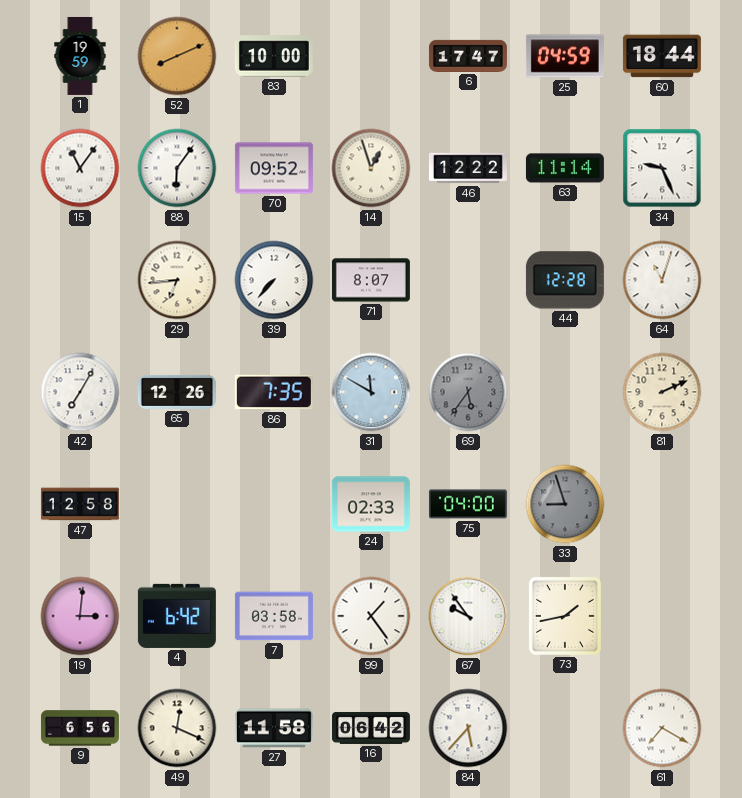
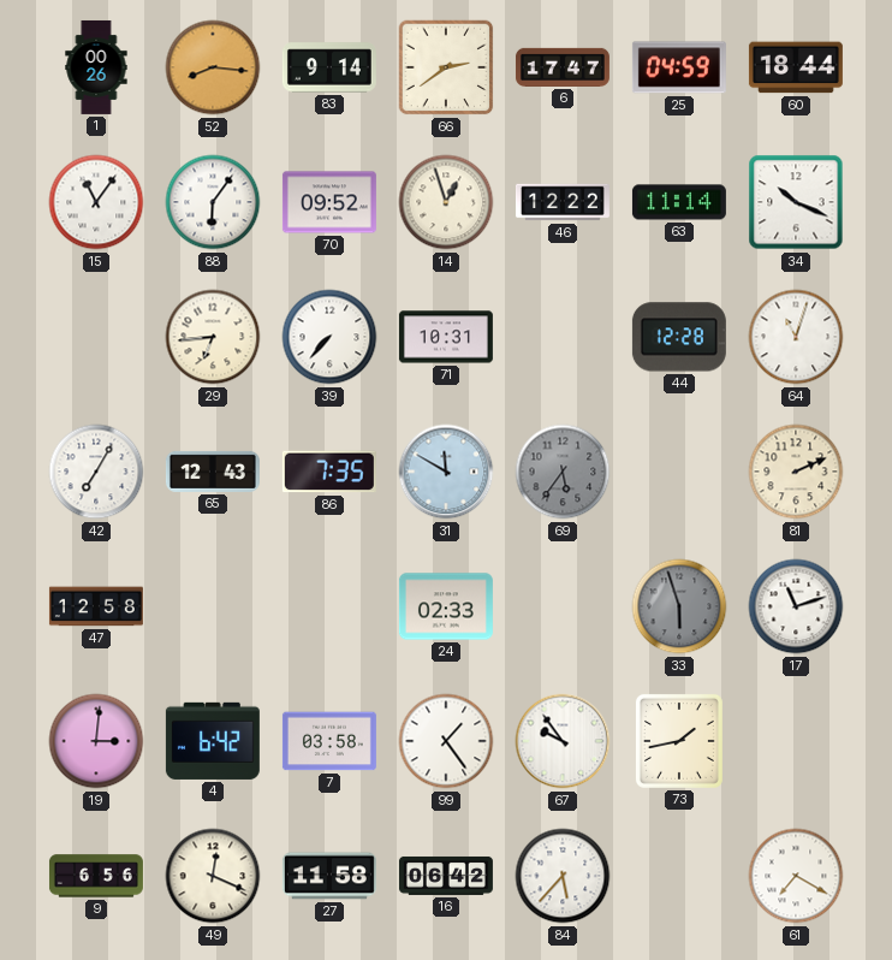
1: 19:59 -> 00:26 (96, 67)
52: 8:11 -> 8:16 (213, 67)
83: 10:00 -> 9:14 (329, 67)
66: none -> 2:39 (446, 67)
34: 9:26 -> 10:19 (796, 202)
71: 8:07 -> 10:31 (446, 337)
65: 12:26 -> 12:43 (213, 472)
75: 04:00 -> none (468, 504)
33: 8:57 -> 5:57 (679, 606)
17: none -> 11:12 (796, 606)
